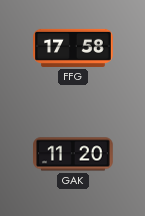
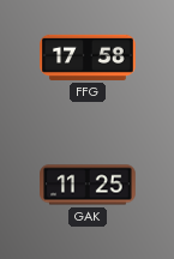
GAK: 11:20 -> 11:25 (88, 185)
